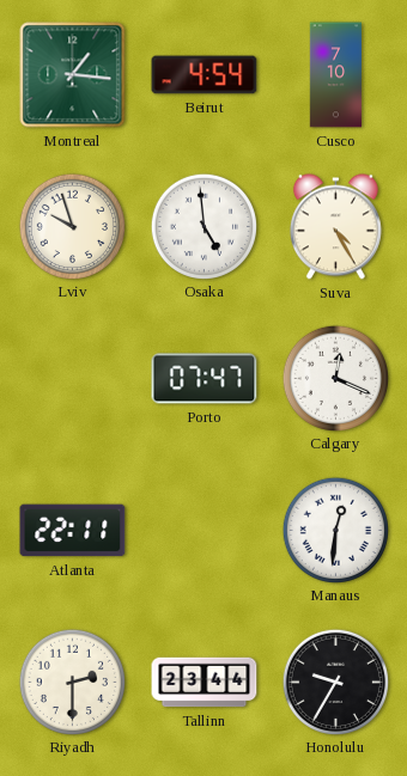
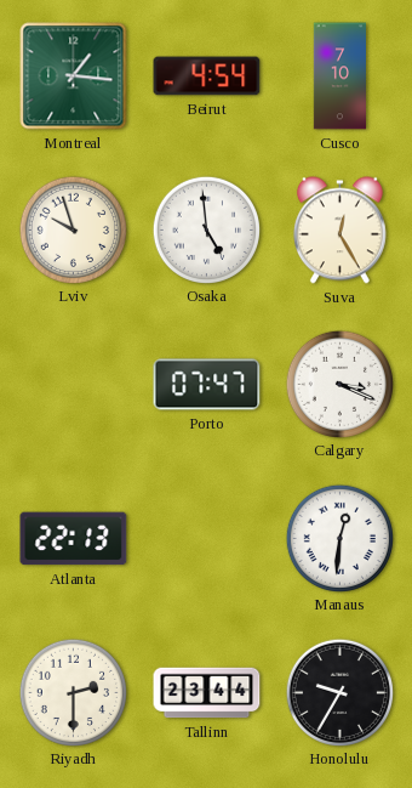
Suva: 4:25 -> 12:25 (339, 231)
Calgary: 12:19 -> 3:19 (339, 384)
Atlanta: 22:11 -> 22:13 (74, 539)
